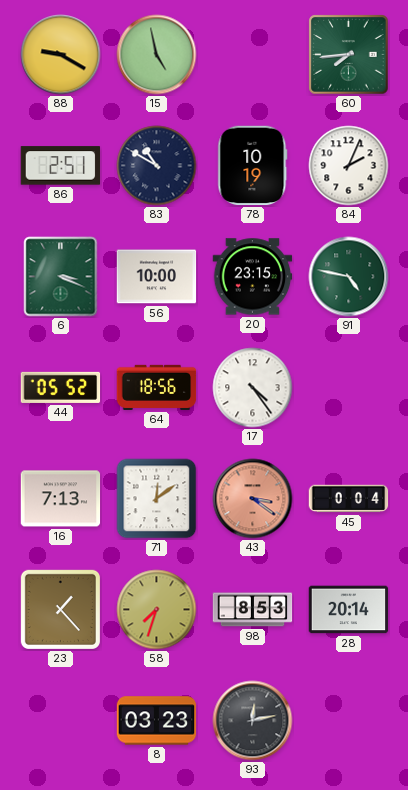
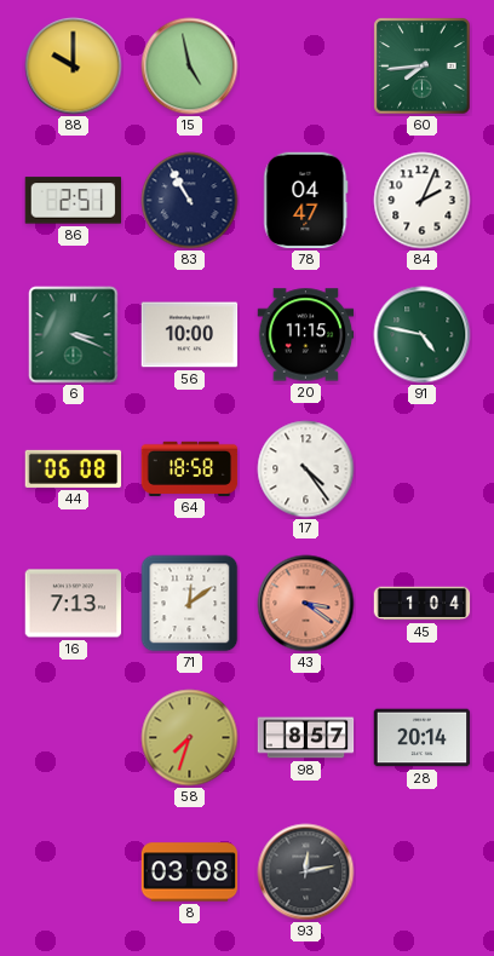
88: 9:20 -> 10:00 (74, 67)
83: 10:50 -> 10:55 (190, 201)
78: 10:19 -> 04:47 (306, 201)
20: 23:15 -> 11:15 (306, 335)
44: 05:52 -> 06:08 (74, 468)
64: 18:56 -> 18:58 (190, 468)
45: 0:04 -> 1:04 (423, 604)
23: 1:23 -> none (60, 609)
98: 8:53 -> 8:57 (306, 738)
8: 03:23 -> 03:08 (190, 873)
